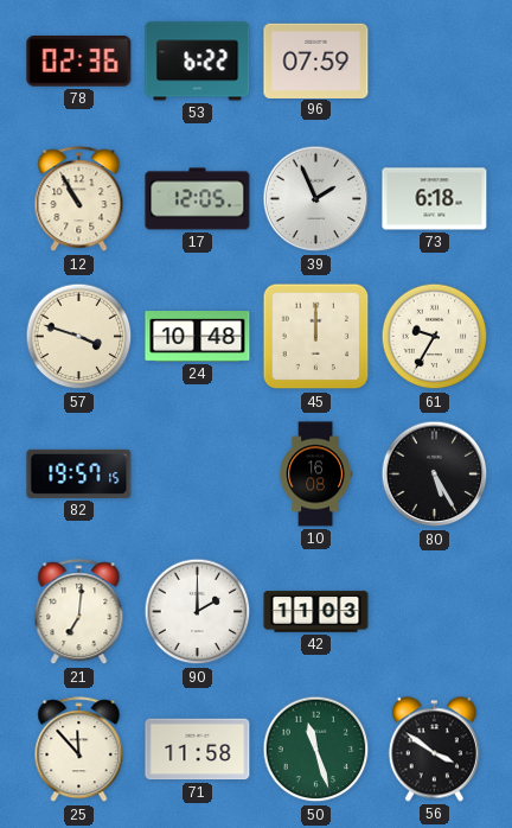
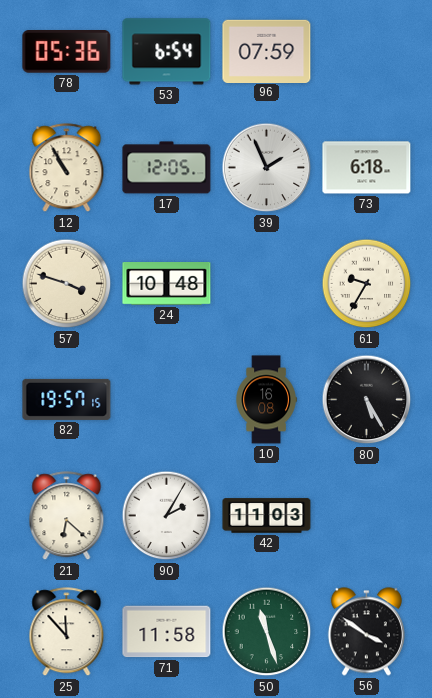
78: 02:36 -> 05:36 (67, 52)
53: 6:22 -> 6:54 (167, 52)
45: 12:00 -> none (316, 337)
21: 7:01 -> 6:22 (67, 516)
90: 2:00 -> 2:05 (167, 516)
